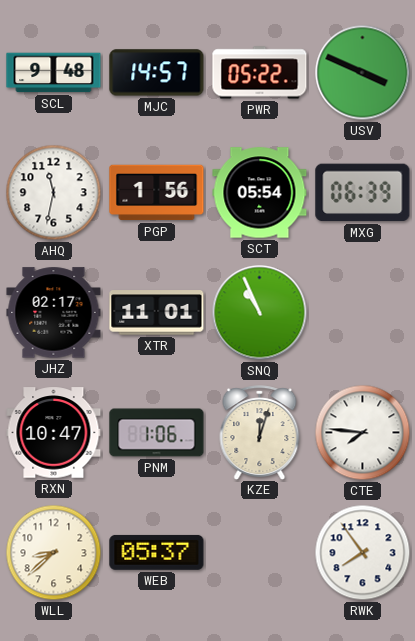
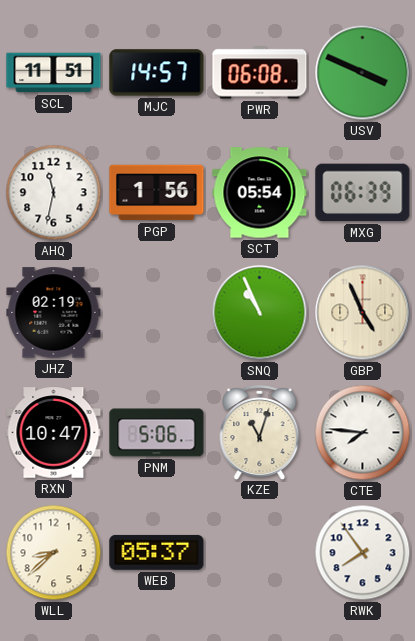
SCL: 9:48 -> 11:51 (54, 73)
PWR: 05:22 -> 06:08 (260, 73)
JHZ: 02:17 -> 02:19 (54, 313)
XTR: 11:01 -> none (157, 313)
GBP: none -> 4:56 (363, 313)
PNM: 1:06 -> 5:06 (157, 433)
KZE: 12:03 -> 11:03 (260, 432)
